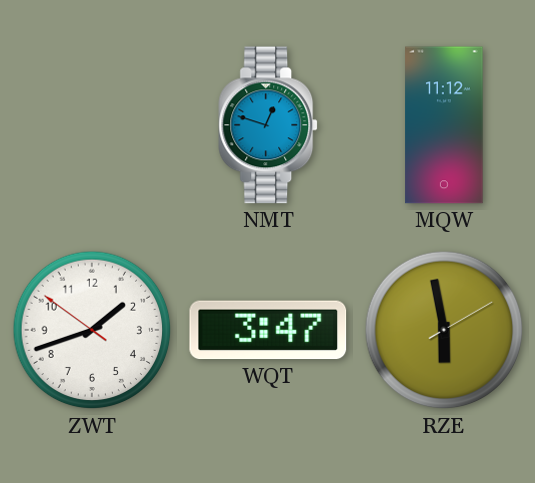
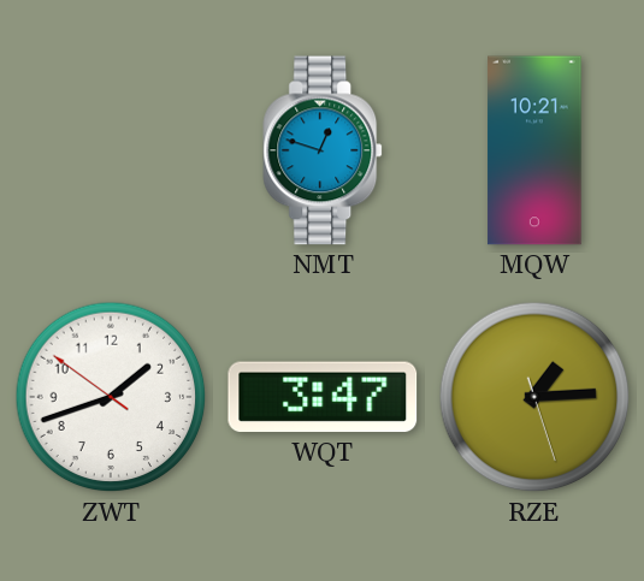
MQW: 11:12 -> 10:21 (534, 150)
RZE: 5:58 -> 1:14 (534, 397)
